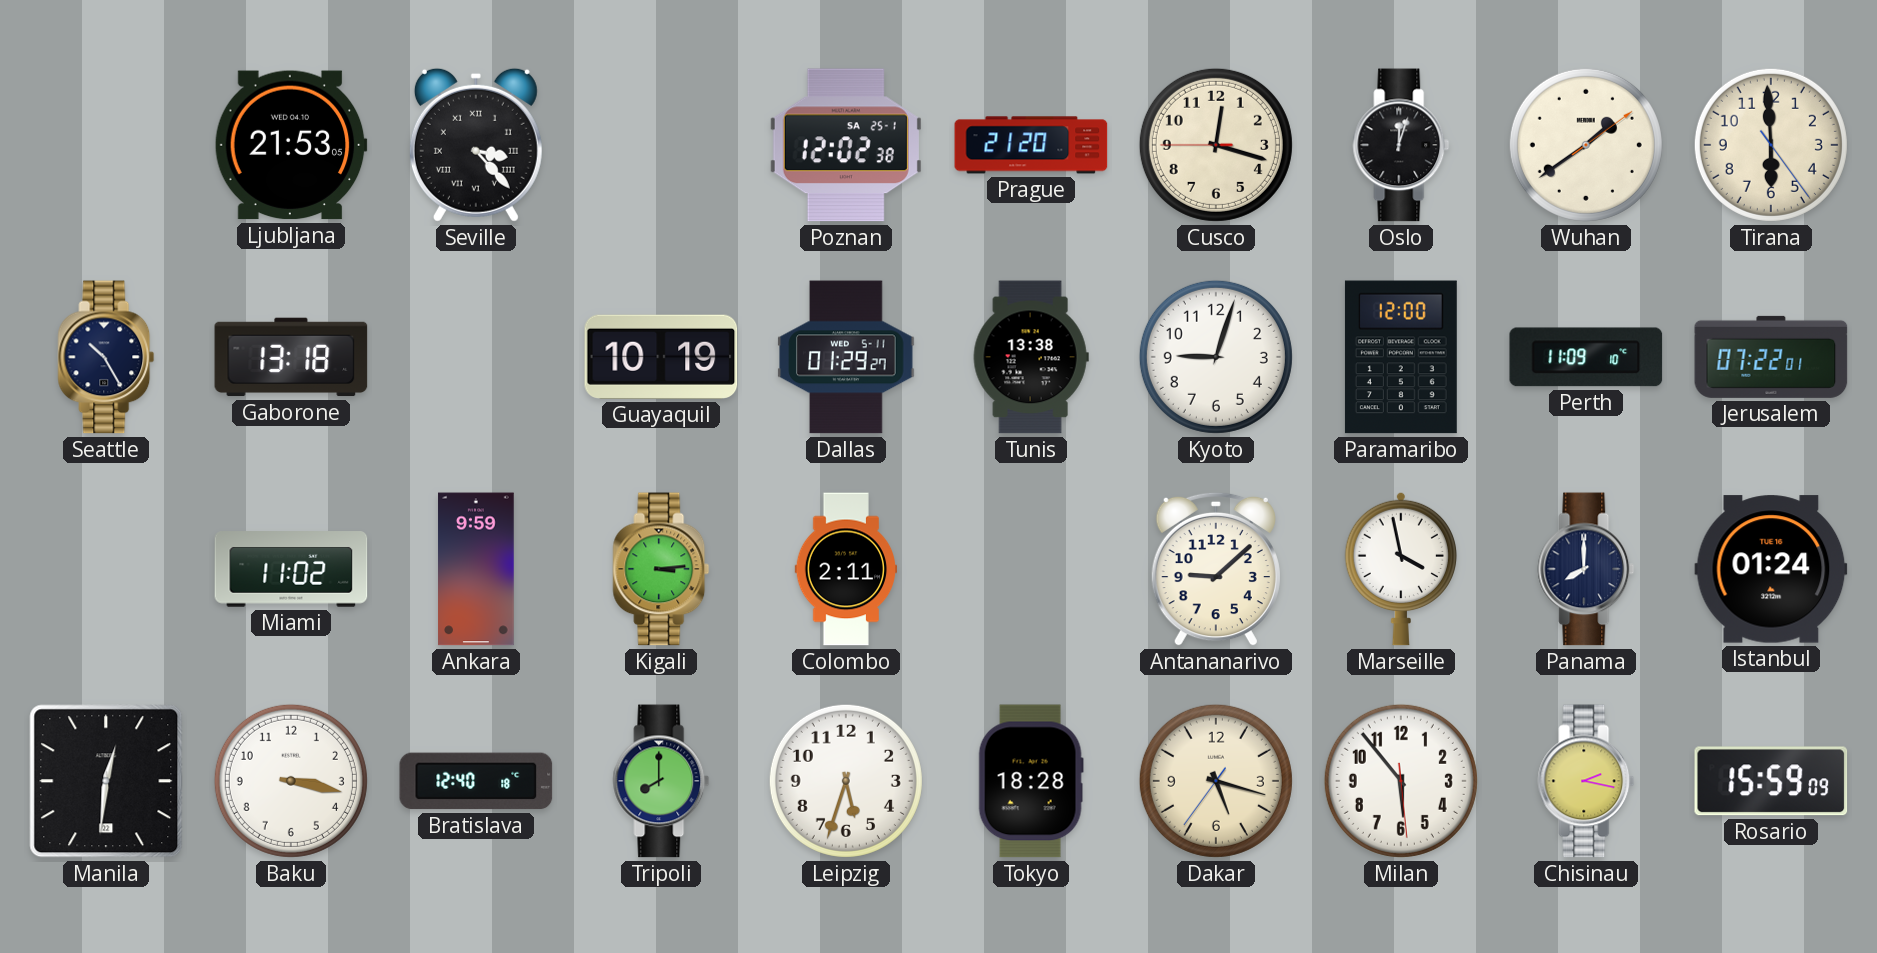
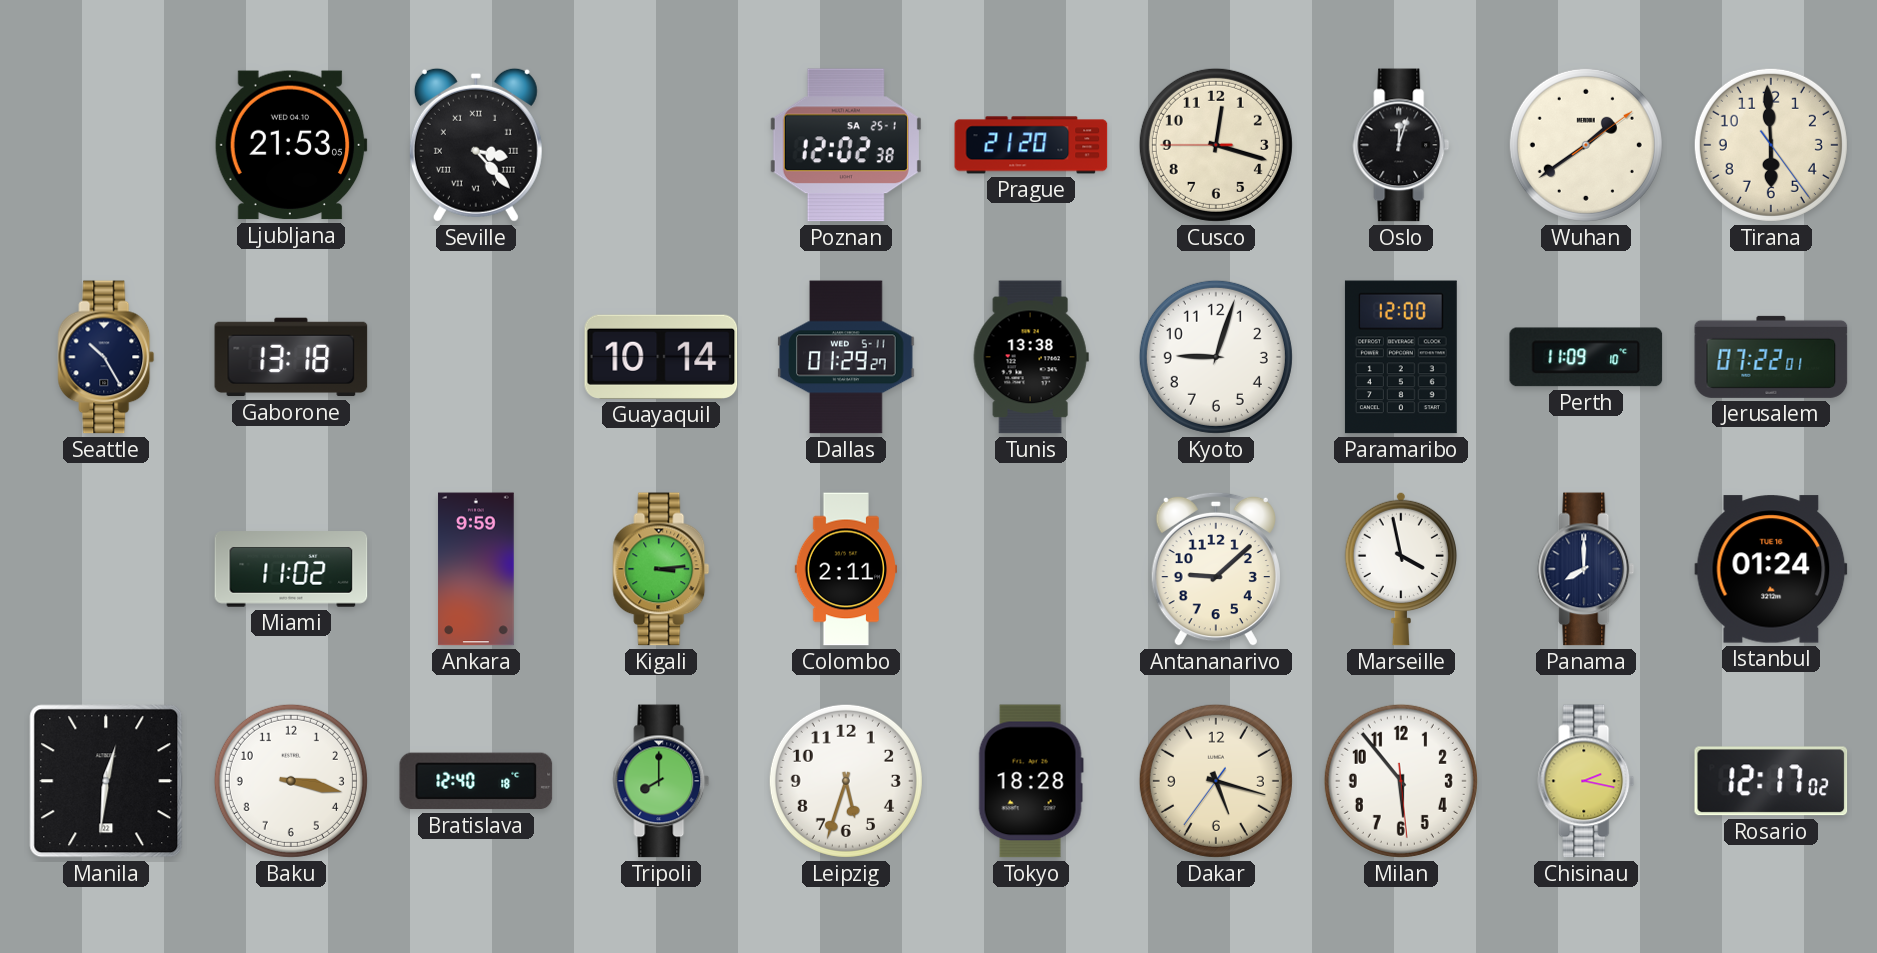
Guayaquil: 10:19 -> 10:14 (661, 357)
Rosario: 15:59 -> 12:17 (1771, 781)
